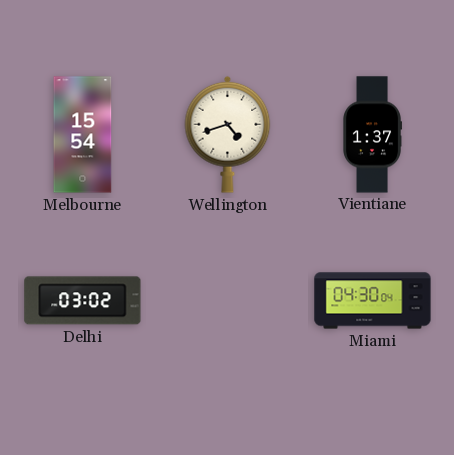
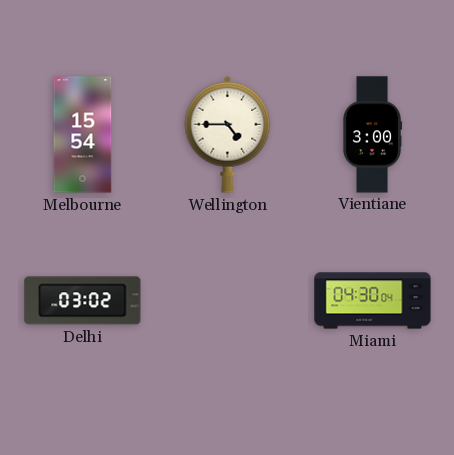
Wellington: 4:42 -> 4:45 (228, 134)
Vientiane: 1:37 -> 3:00 (372, 135)
